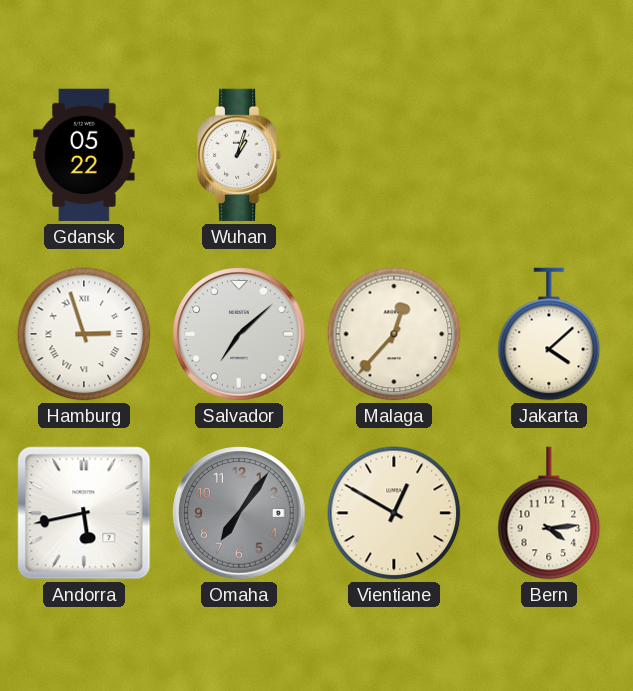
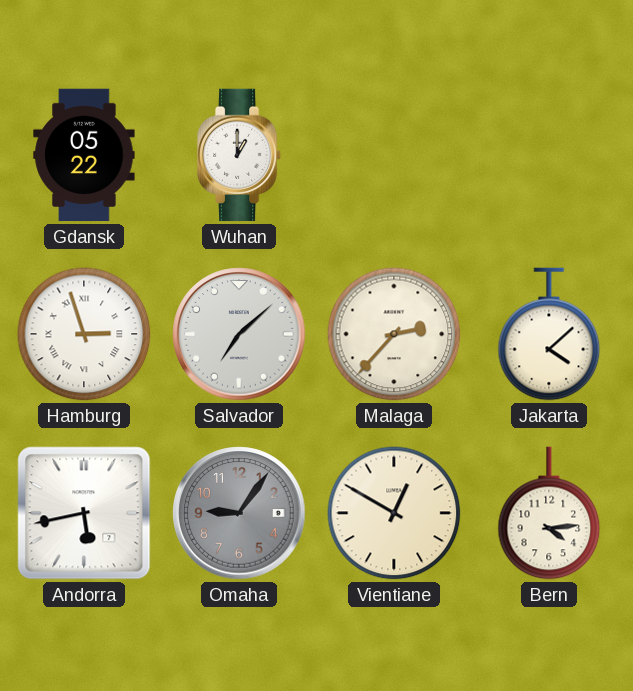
Wuhan: 1:03 -> 1:00 (239, 155)
Malaga: 12:37 -> 2:37 (394, 334)
Omaha: 7:06 -> 9:06 (239, 513)
